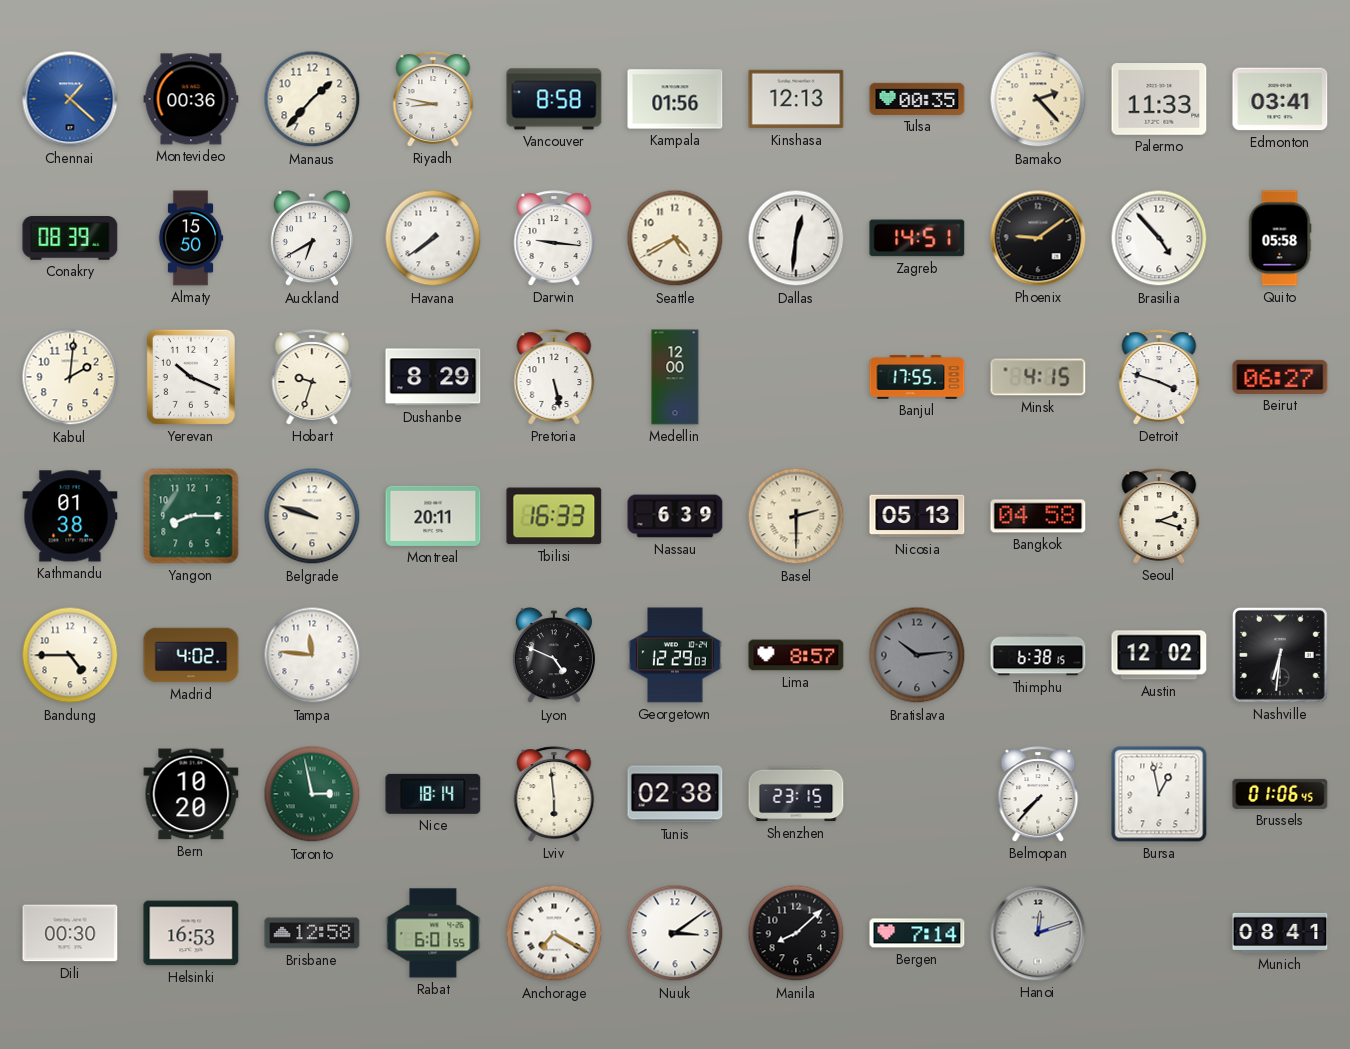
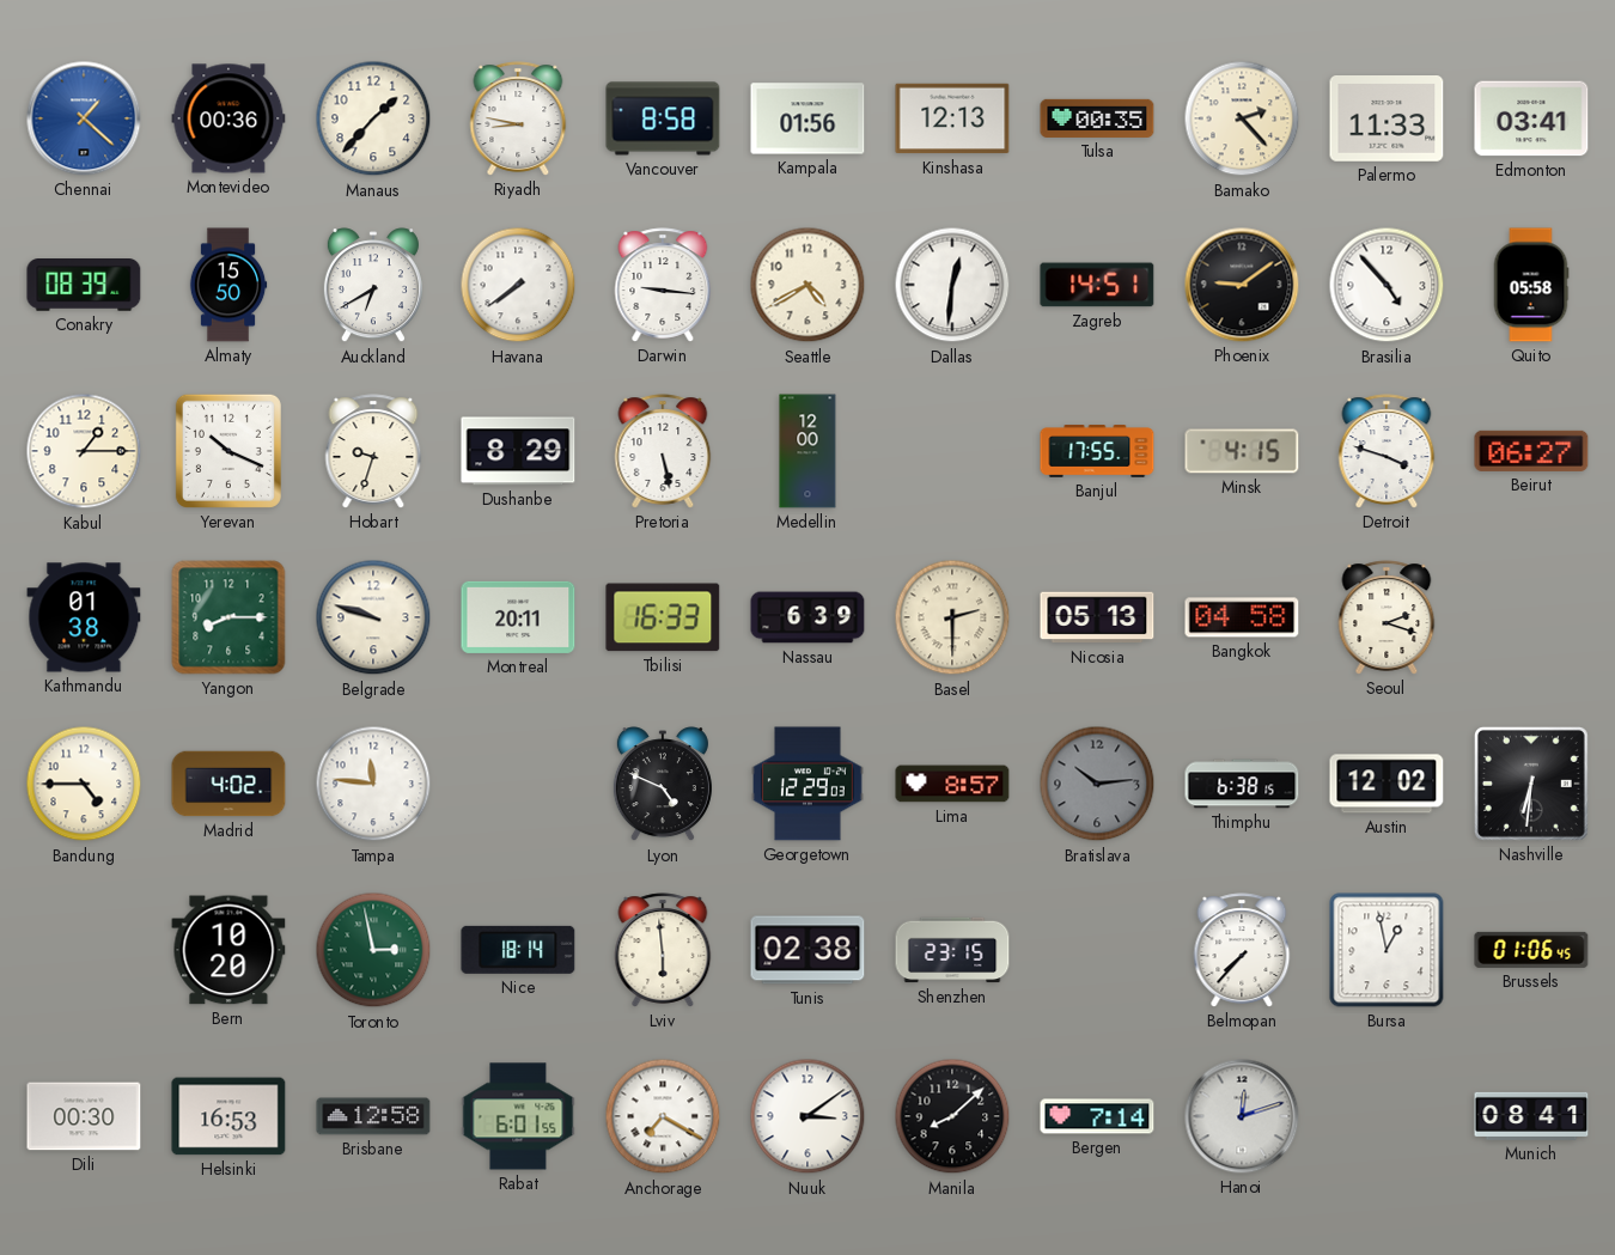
Kabul: 2:01 -> 1:15 (84, 451)
